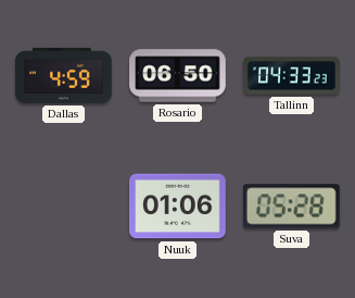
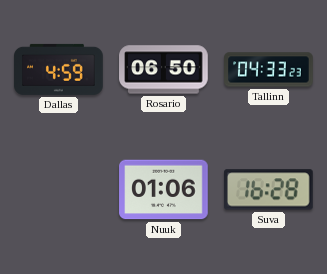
Suva: 05:28 -> 16:28 (269, 190)
